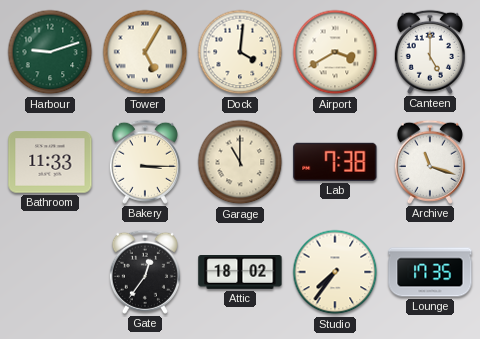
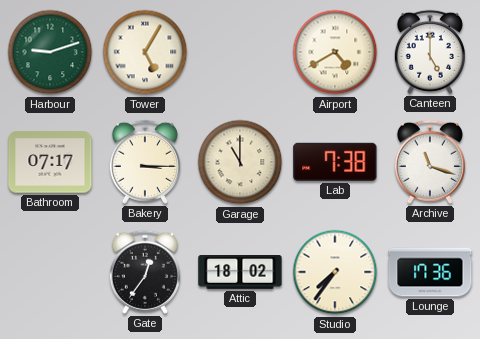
Dock: 4:01 -> none (240, 52)
Airport: 3:40 -> 4:40 (335, 52)
Bathroom: 11:33 -> 07:17 (50, 162)
Lounge: 17:35 -> 17:36 (430, 272)
